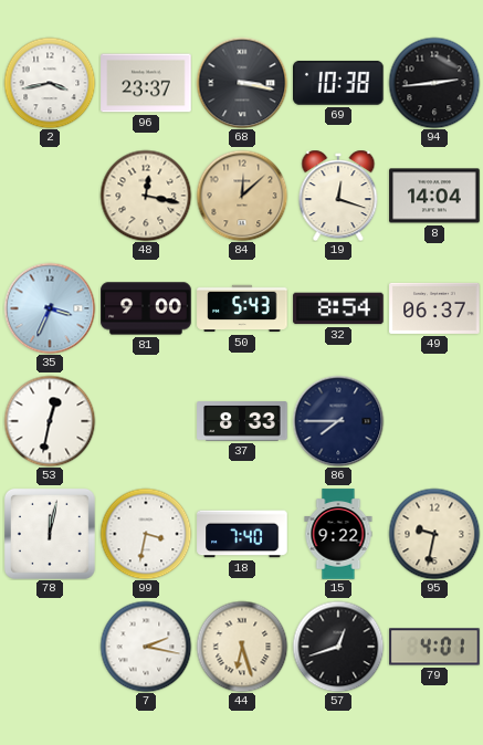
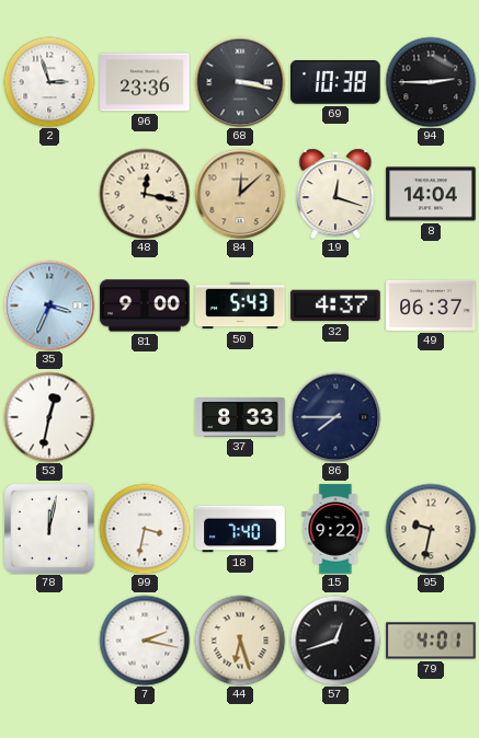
2: 3:43 -> 2:57 (49, 82)
96: 23:37 -> 23:36 (145, 82)
94: 2:44 -> 2:45 (431, 82)
32: 8:54 -> 4:37 (335, 305)
